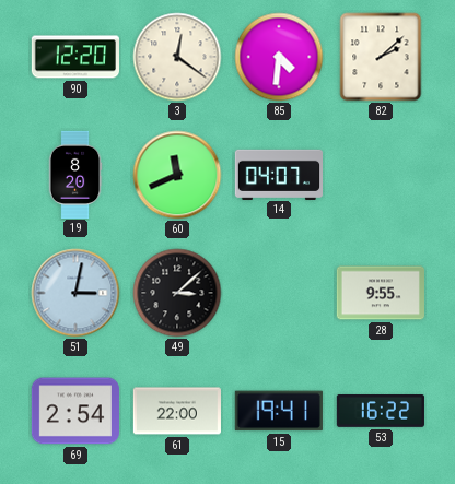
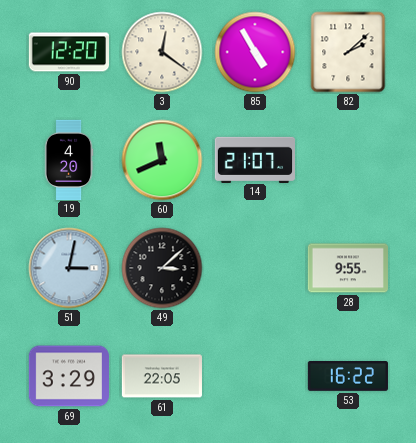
85: 4:31 -> 4:55 (255, 52)
19: 8:20 -> 4:20 (69, 159)
14: 04:07 -> 21:07 (254, 159)
69: 2:54 -> 3:29 (69, 376)
61: 22:00 -> 22:05 (162, 376)
15: 19:41 -> none (279, 411)
